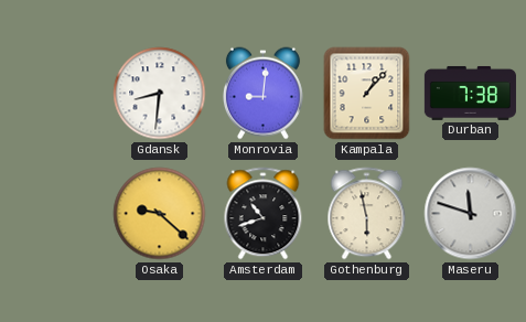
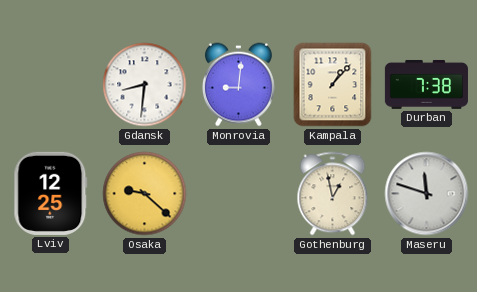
Lviv: none -> 12:25 (51, 193)
Amsterdam: 10:42 -> none (264, 214)
Gothenburg: 5:58 -> 12:58 (333, 194)
